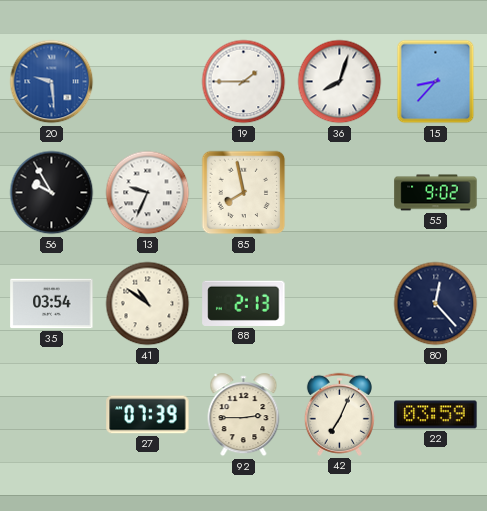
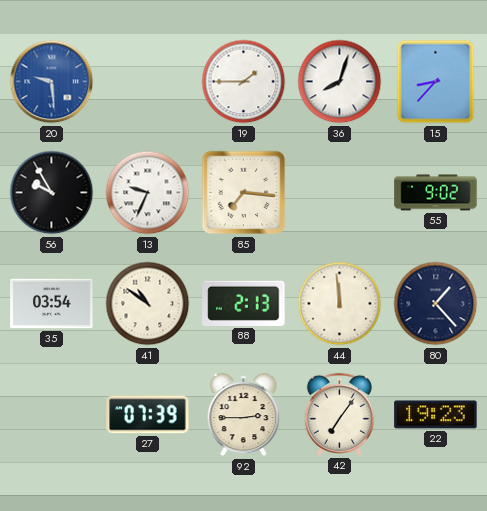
85: 7:58 -> 7:16 (244, 193)
44: none -> 11:59 (340, 304)
80: 12:23 -> 1:23 (436, 304)
42: 7:04 -> 7:06 (339, 414)
22: 03:59 -> 19:23 (436, 415)
